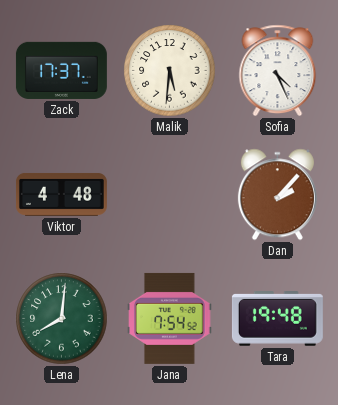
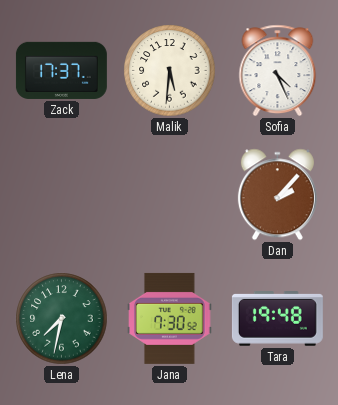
Viktor: 4:48 -> none (61, 194)
Lena: 8:01 -> 7:32 (62, 319)
Jana: 7:54 -> 7:30 (170, 318)
